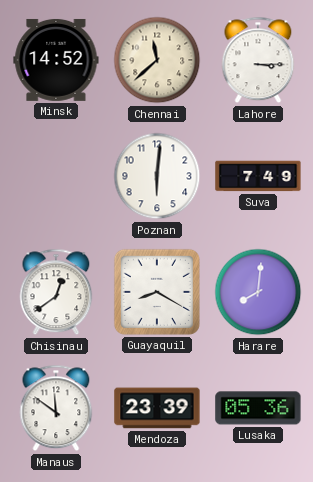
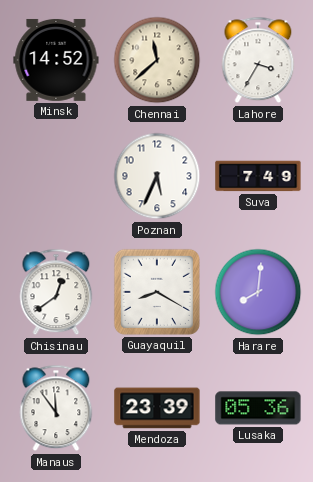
Lahore: 3:15 -> 3:35 (258, 60)
Poznan: 6:01 -> 5:34 (157, 176)
Manaus: 11:51 -> 11:54 (56, 408)
